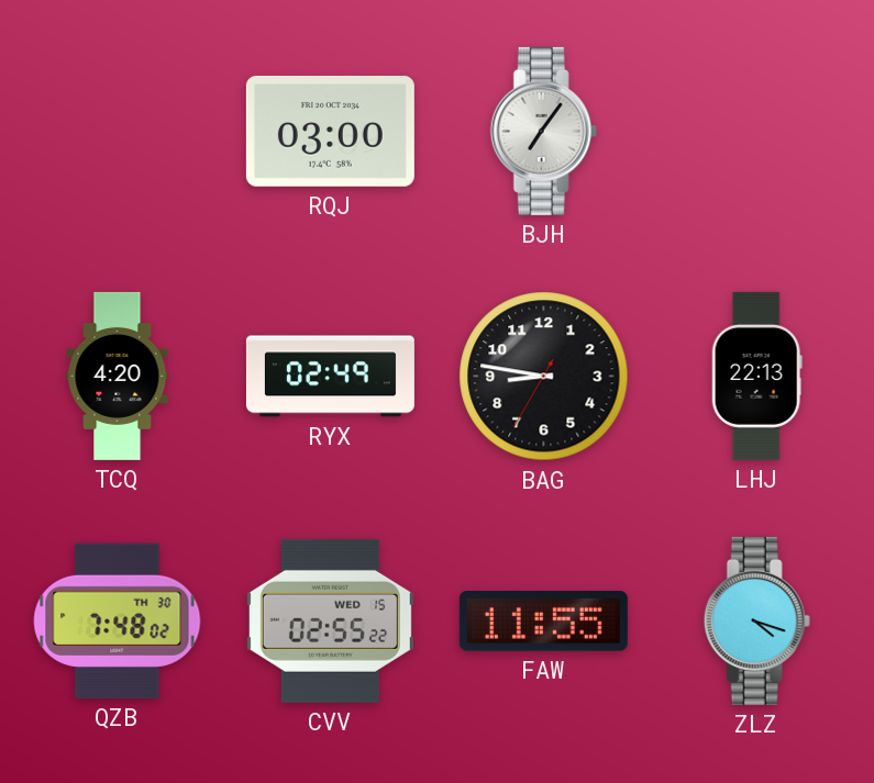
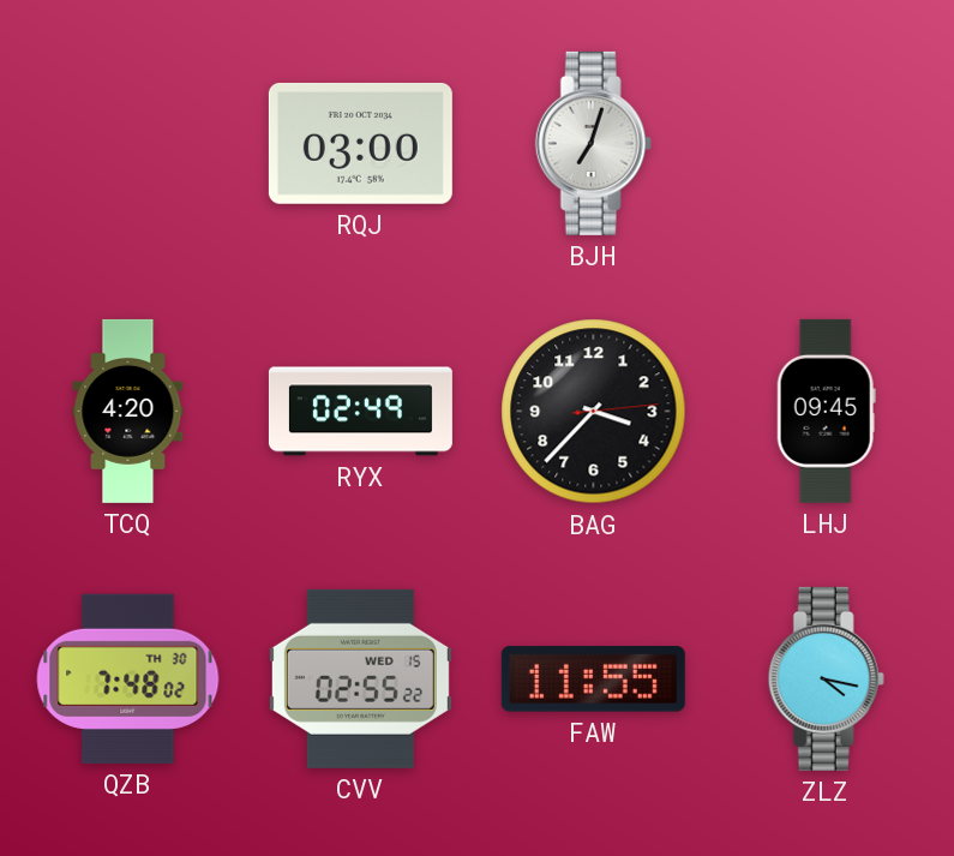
BJH: 7:06 -> 7:03 (593, 143)
BAG: 8:46 -> 3:37 (594, 412)
LHJ: 22:13 -> 09:45 (826, 411)
ZLZ: 4:18 -> 4:17 (826, 678)
